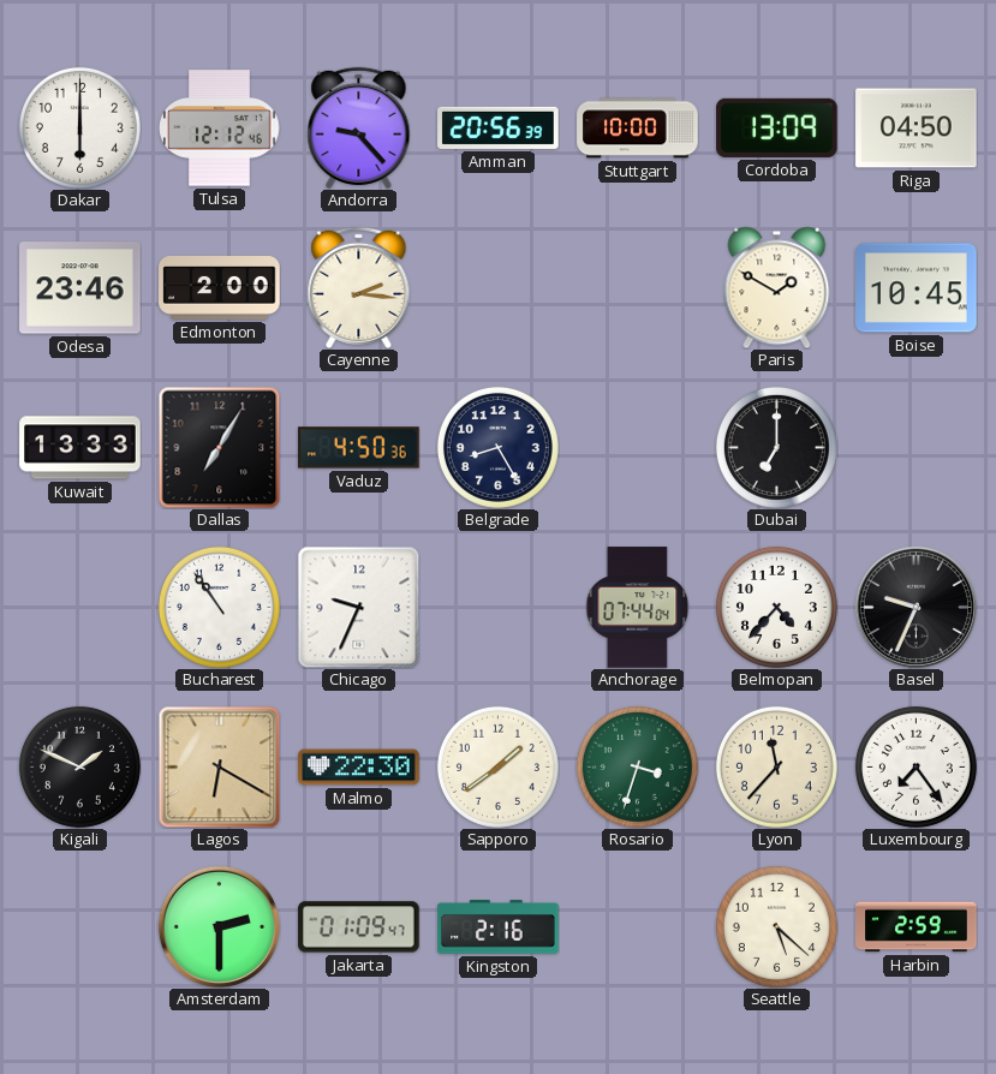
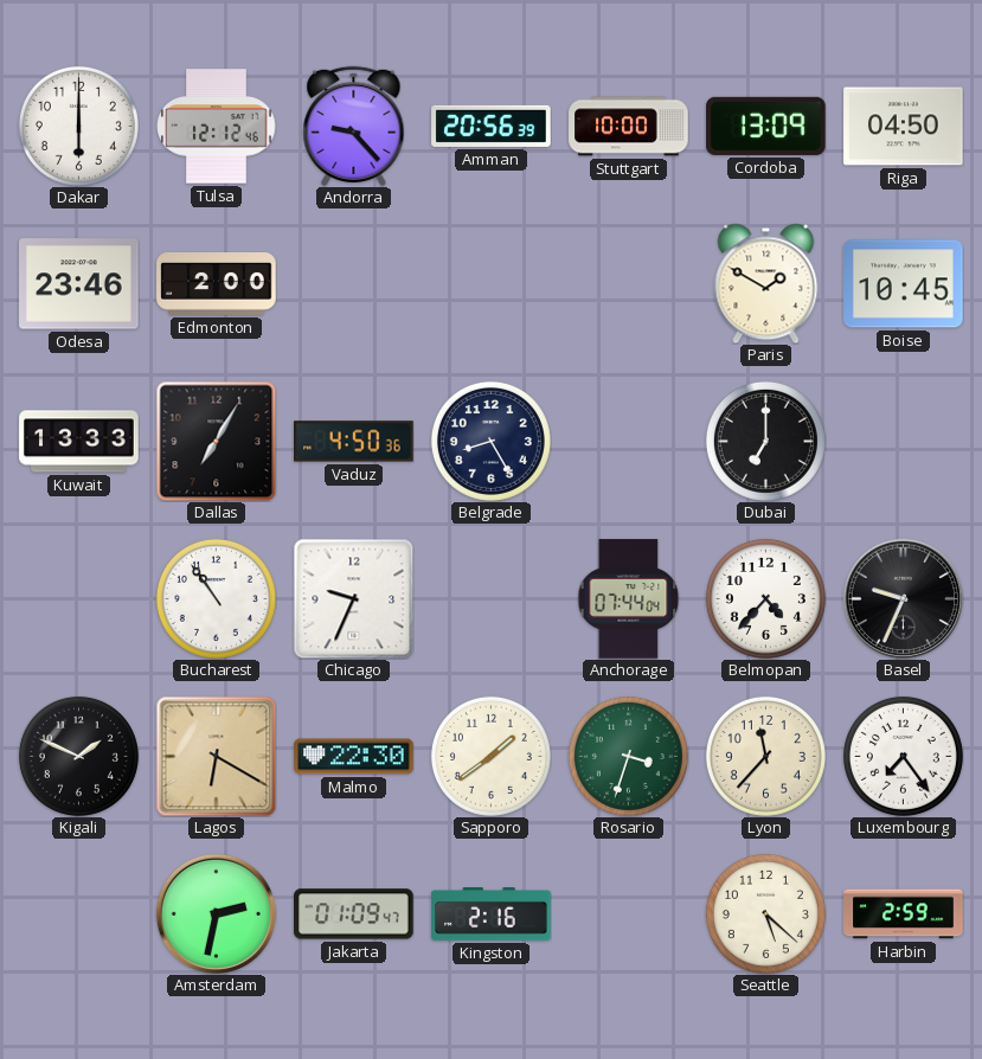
Cayenne: 2:16 -> none (359, 287)
Amsterdam: 2:30 -> 2:32 (216, 913)
